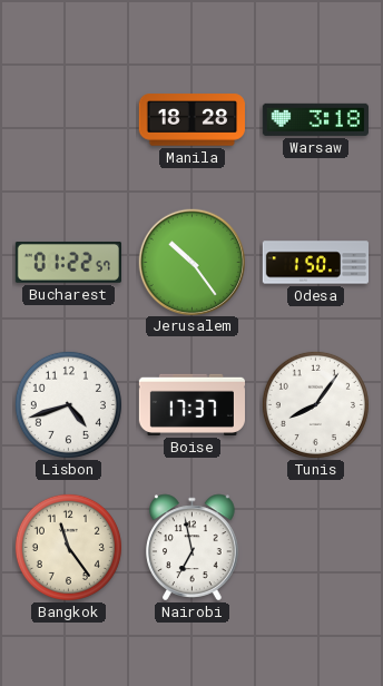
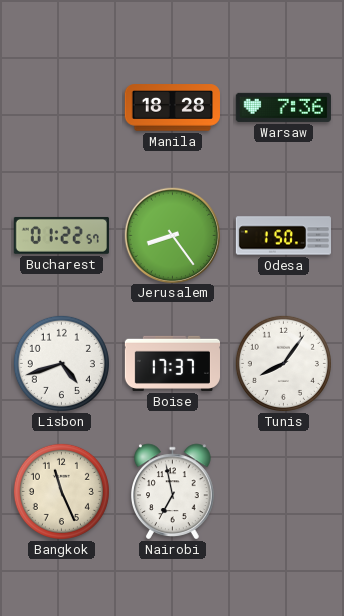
Warsaw: 3:18 -> 7:36 (283, 107)
Jerusalem: 10:24 -> 8:24 (172, 235)
Bangkok: 11:24 -> 11:26 (61, 491)
